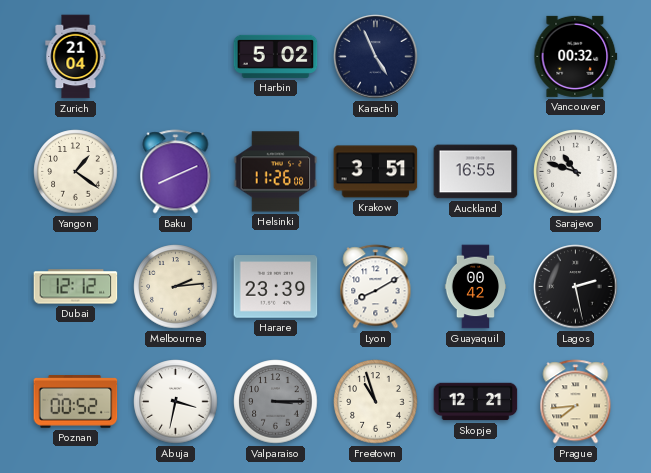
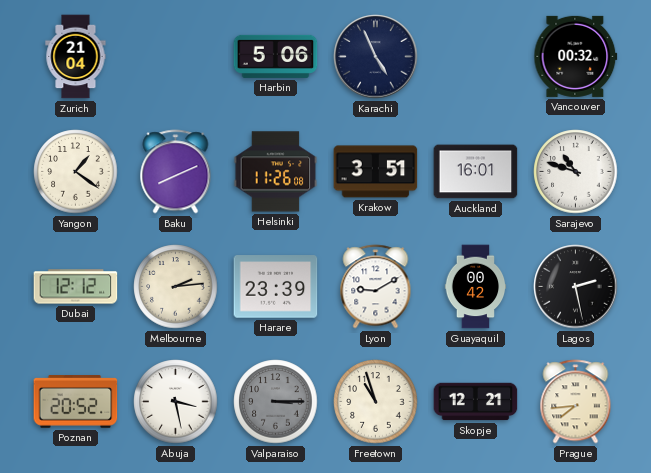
Harbin: 5:02 -> 5:06 (276, 56)
Auckland: 16:55 -> 16:01 (476, 172)
Lyon: 8:10 -> 9:10 (376, 287)
Poznan: 00:52 -> 20:52 (76, 402)
Abuja: 3:32 -> 3:28 (176, 402)
